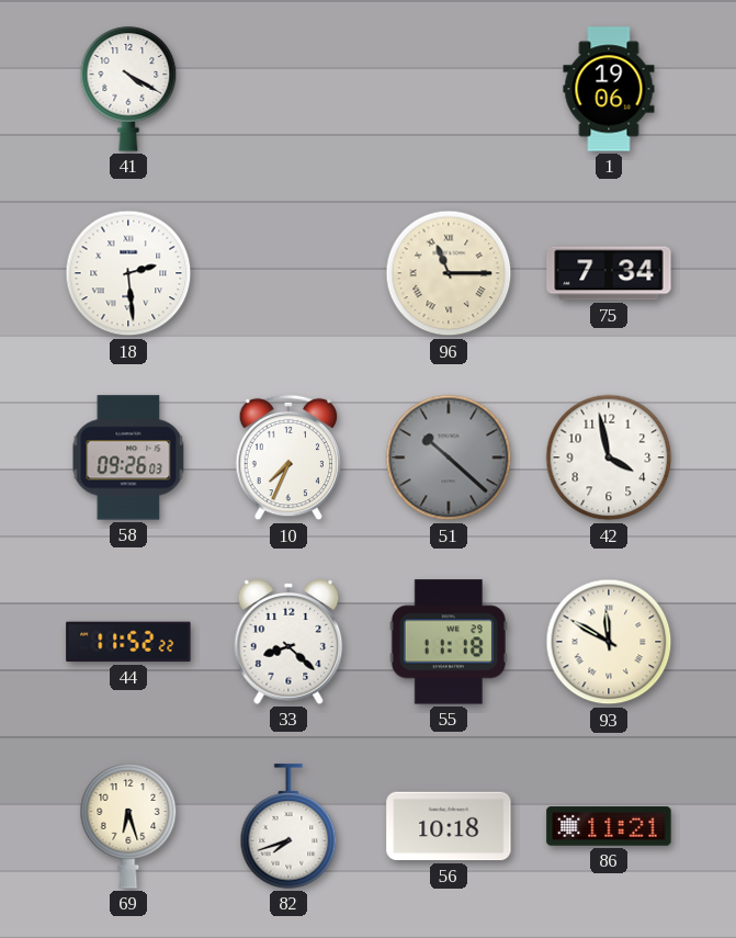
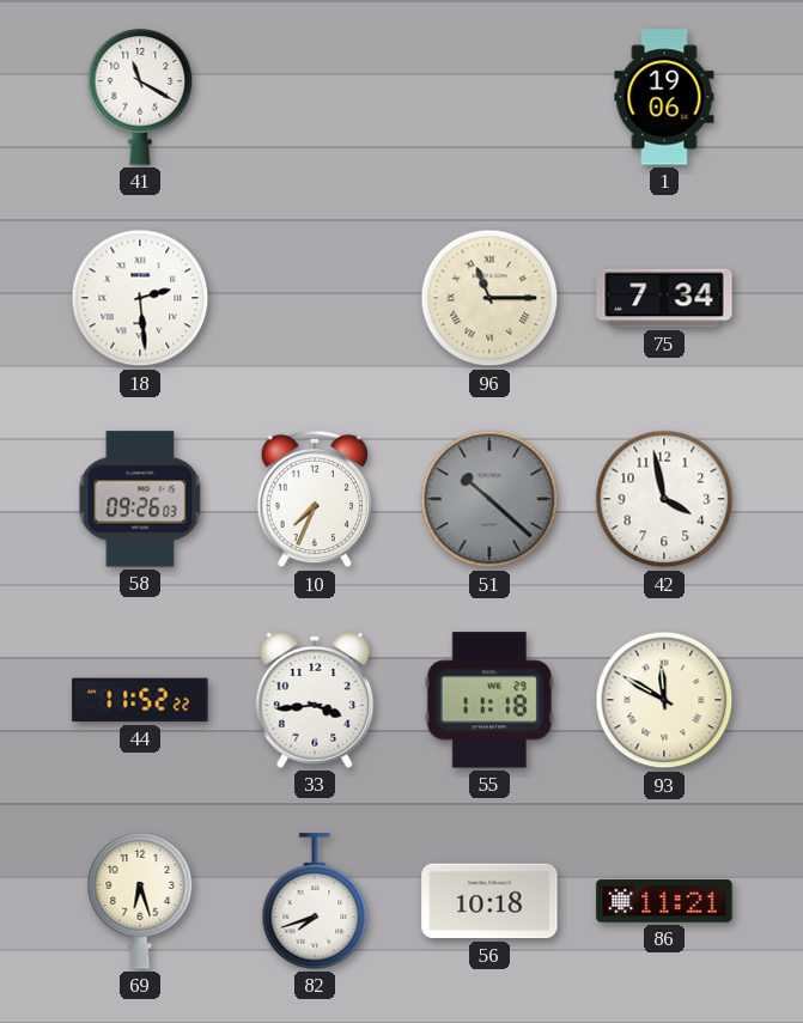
41: 4:20 -> 11:20 (140, 97)
33: 8:22 -> 3:44 (315, 701)
